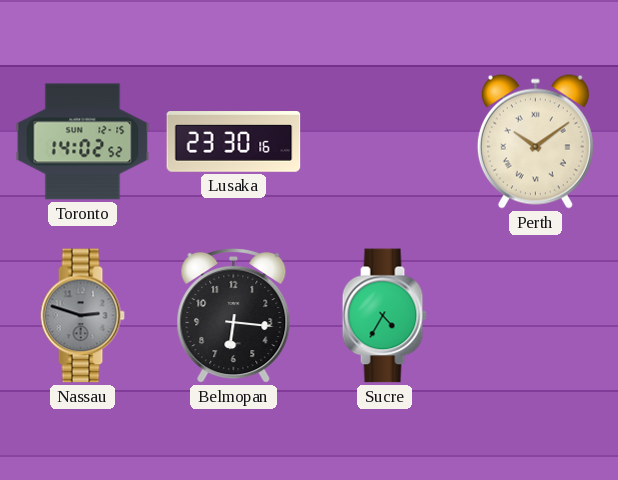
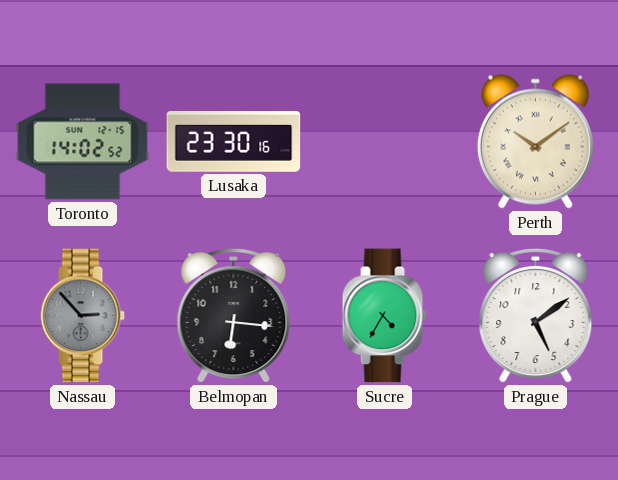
Nassau: 2:48 -> 2:53 (82, 316)
Prague: none -> 5:09 (536, 316)
